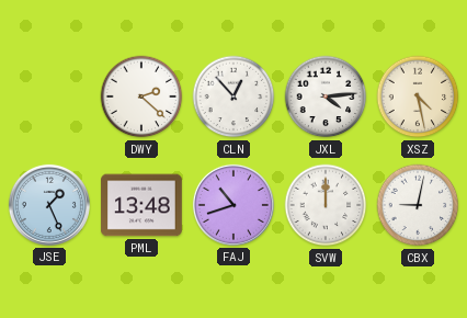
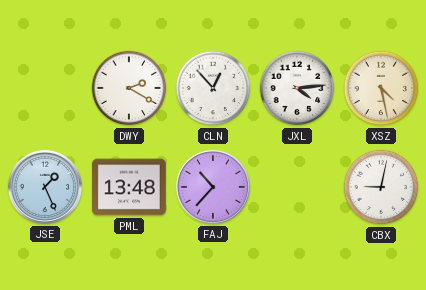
DWY: 2:22 -> 2:20 (129, 88)
FAJ: 10:42 -> 10:37 (213, 187)
SVW: 12:00 -> none (326, 205)
